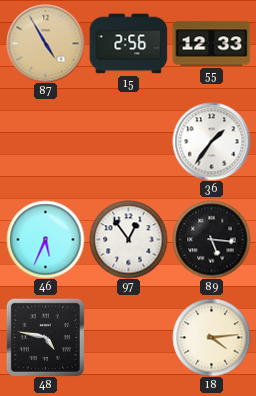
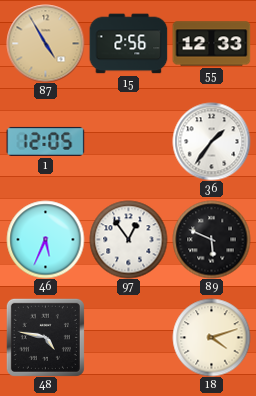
1: none -> 12:05 (45, 141)
89: 5:16 -> 5:49 (211, 239)
18: 4:14 -> 4:12 (211, 337)
